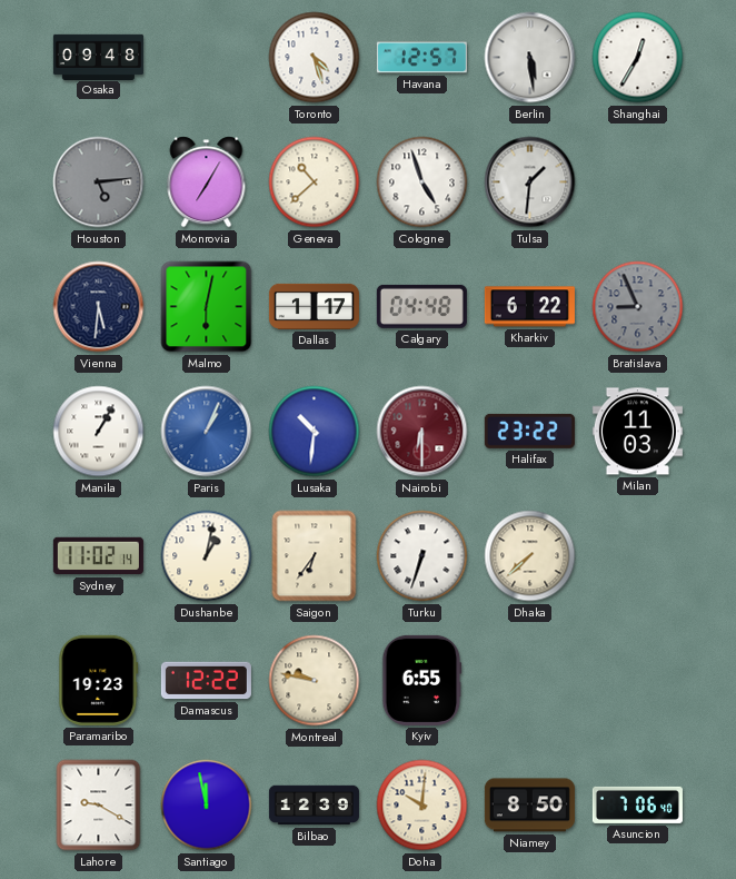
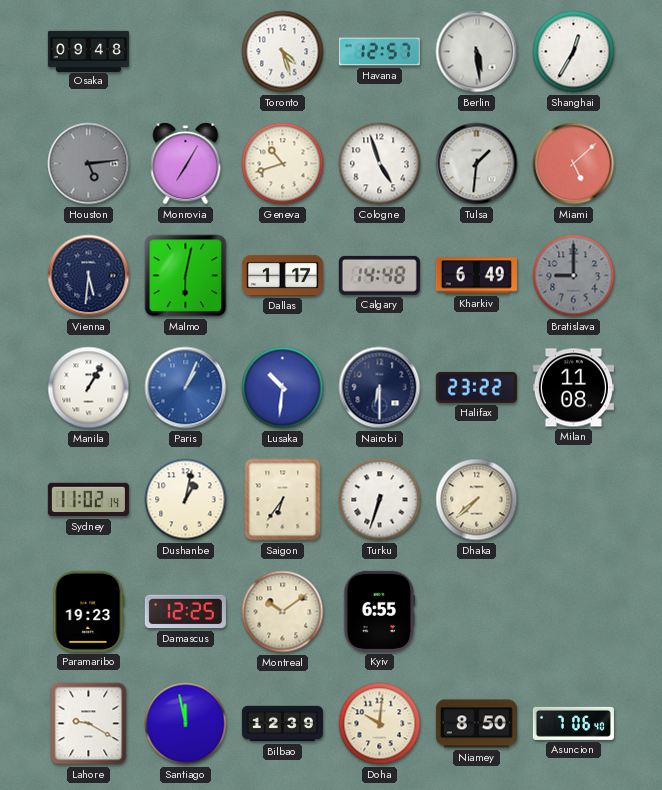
Geneva: 10:38 -> 10:42 (283, 164)
Miami: none -> 5:08 (574, 164)
Calgary: 04:48 -> 14:48 (379, 275)
Kharkiv: 6:22 -> 6:49 (476, 276)
Bratislava: 8:56 -> 9:00 (574, 276)
Nairobi dial: burgundy -> navy (380, 388)
Milan: 11:03 -> 11:08 (573, 388)
Damascus: 12:22 -> 12:25 (185, 612)
Montreal: 9:47 -> 10:09 (283, 612)
